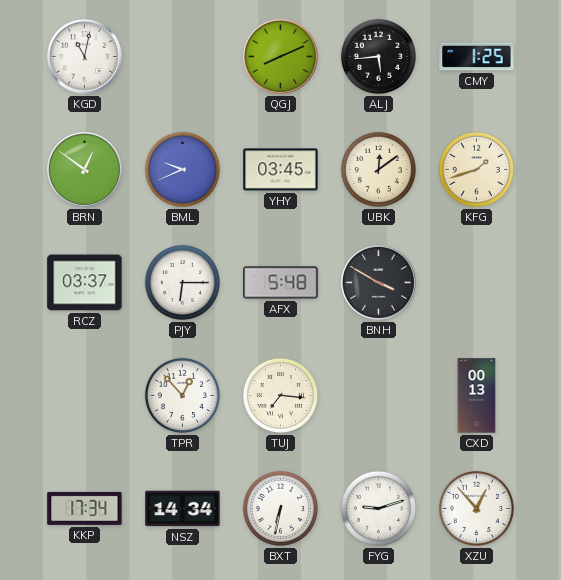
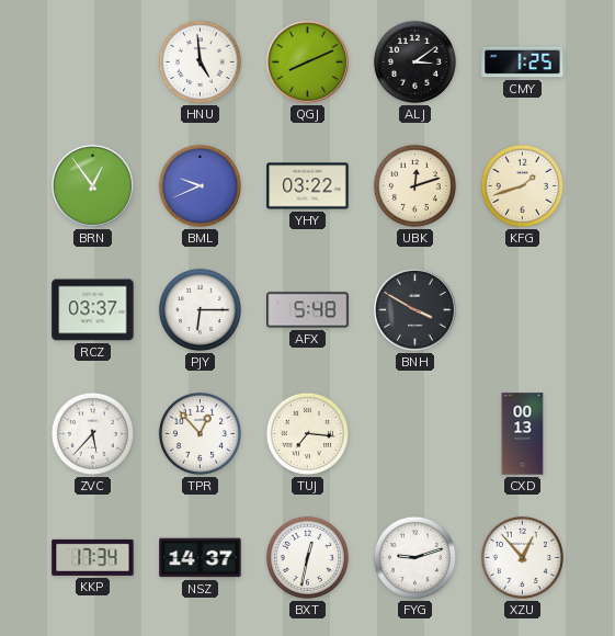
KGD: 11:02 -> none (85, 57)
HNU: none -> 4:59 (200, 61)
ALJ: 5:44 -> 3:09 (414, 61)
BRN: 12:51 -> 12:54 (93, 186)
YHY: 03:45 -> 03:22 (308, 186)
UBK: 12:09 -> 12:12 (414, 185)
ZVC: none -> 5:37 (92, 433)
NSZ: 14:34 -> 14:37 (201, 558)
BXT: 6:32 -> 12:32 (307, 557)
